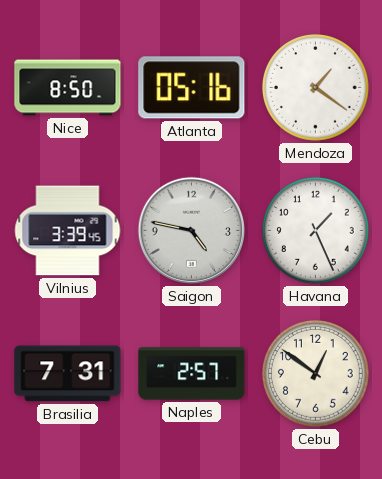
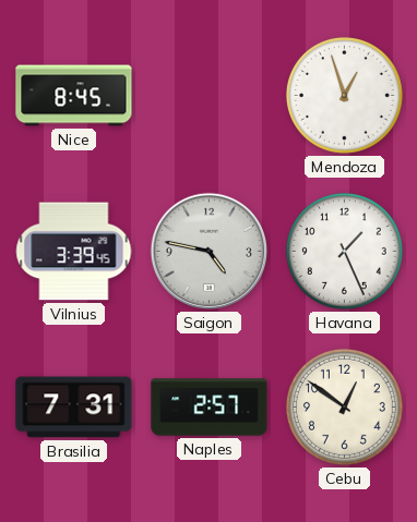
Nice: 8:50 -> 8:45 (74, 96)
Atlanta: 05:16 -> none (192, 88)
Mendoza: 1:21 -> 12:57 (344, 95)
